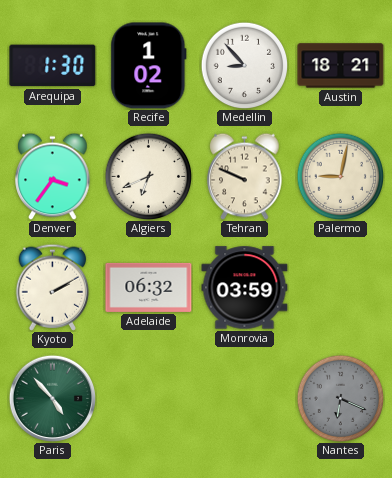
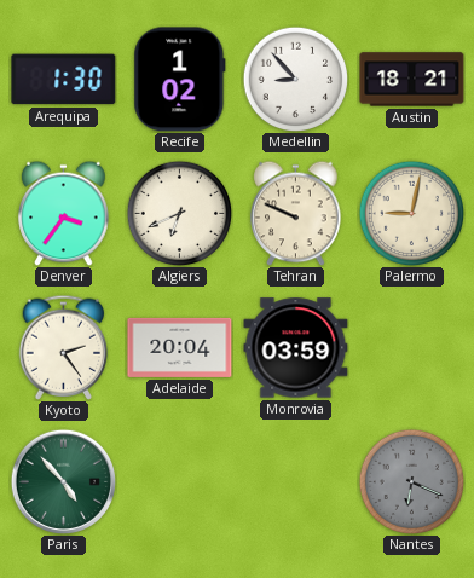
Kyoto: 2:10 -> 2:24 (64, 347)
Adelaide: 06:32 -> 20:04 (180, 347)
